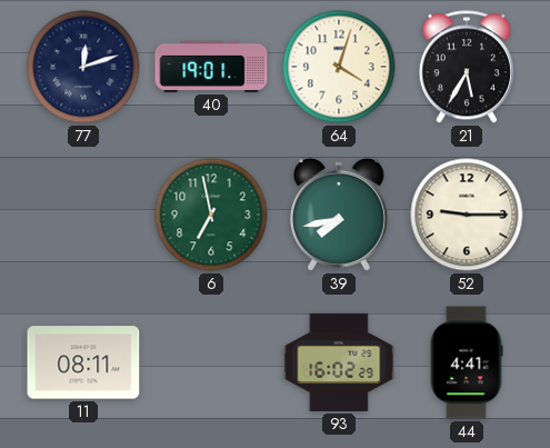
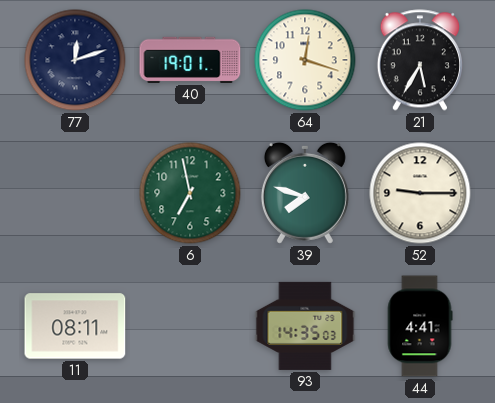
64: 4:03 -> 12:18 (305, 60)
39: 7:43 -> 7:48 (305, 193)
93: 16:02 -> 14:35 (305, 326)
